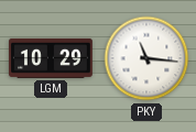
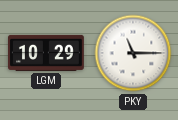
PKY: 11:16 -> 11:15 (133, 53)
